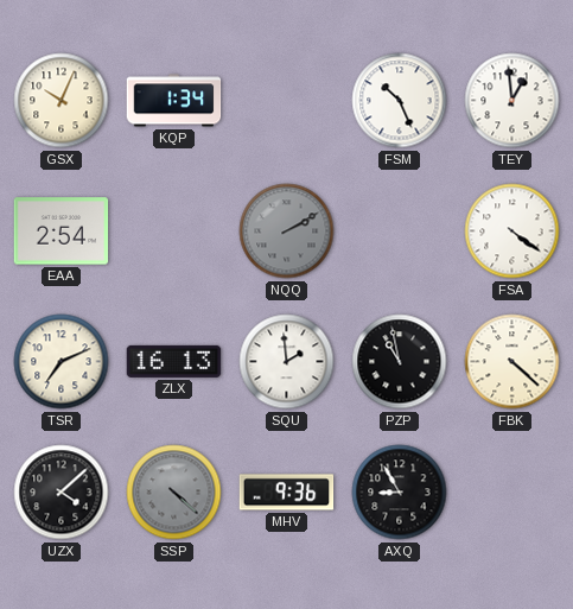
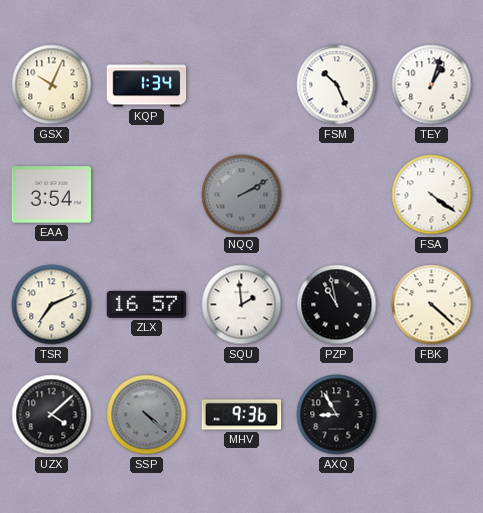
TEY: 12:59 -> 1:03 (432, 85)
EAA: 2:54 -> 3:54 (52, 195)
ZLX: 16:13 -> 16:57 (147, 304)
